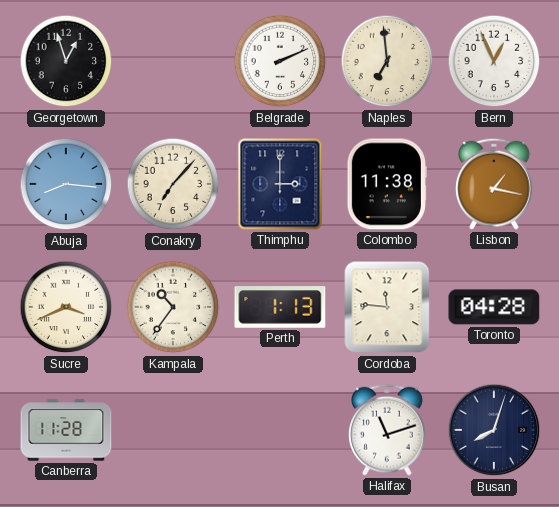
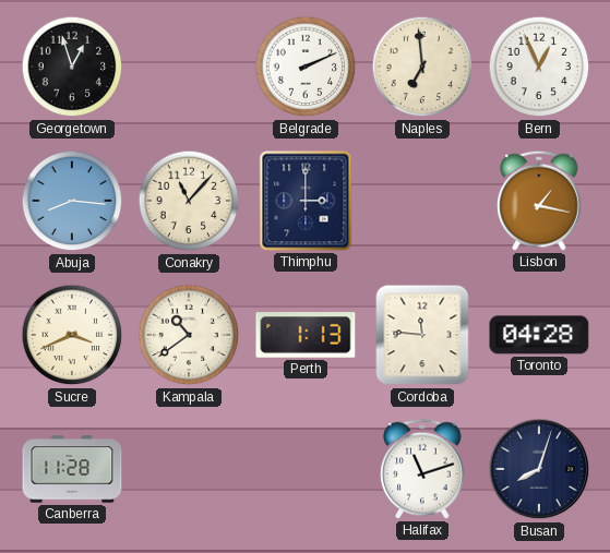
Conakry: 7:07 -> 11:07 (189, 201)
Colombo: 11:38 -> none (387, 184)
Kampala: 10:36 -> 10:39 (189, 335)
